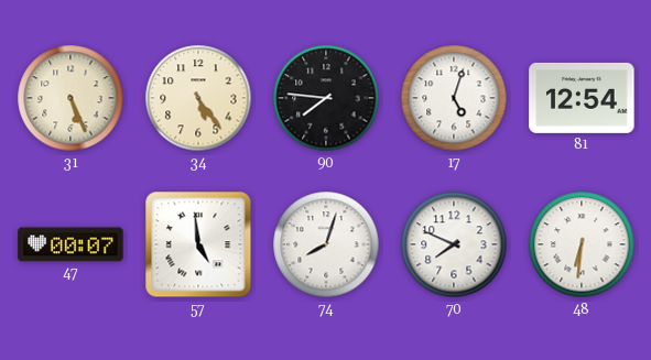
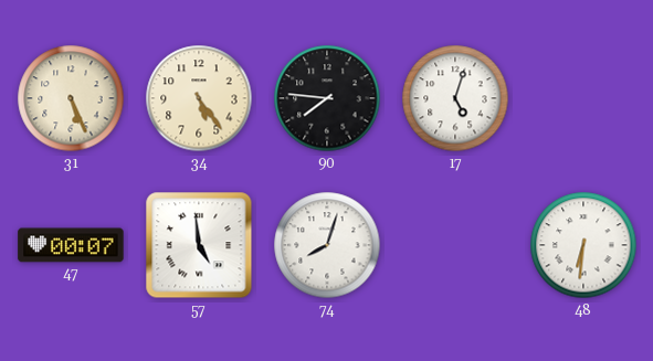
81: 12:54 -> none (582, 98)
70: 7:49 -> none (454, 244)
